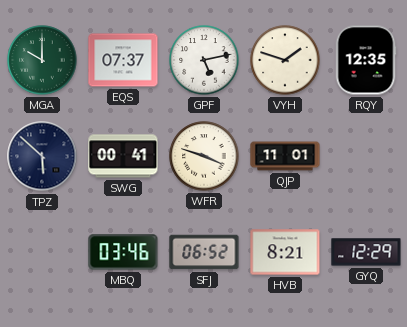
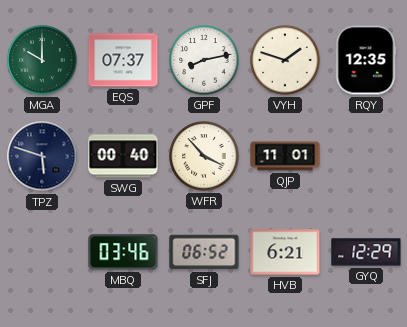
GPF: 5:13 -> 8:13 (204, 60)
TPZ: 5:52 -> 5:48 (42, 156)
SWG: 00:41 -> 00:40 (123, 156)
WFR: 3:48 -> 3:53 (204, 156)
HVB: 8:21 -> 6:21 (285, 252)
